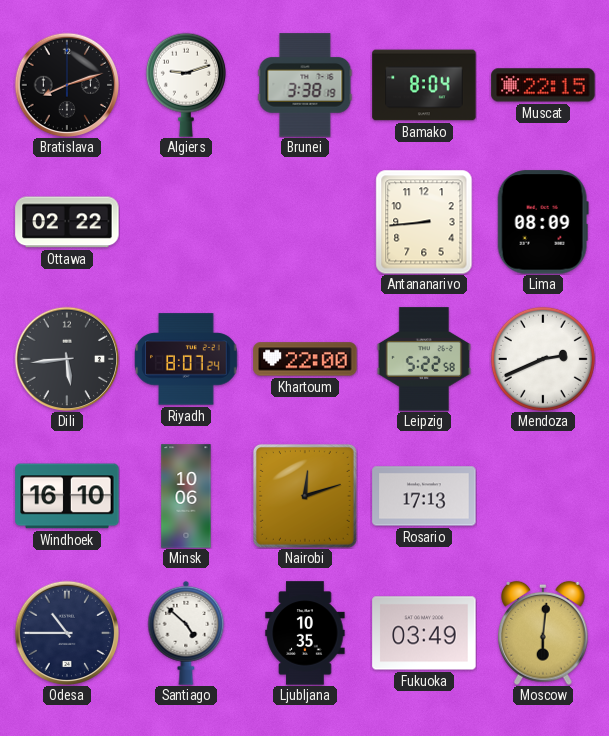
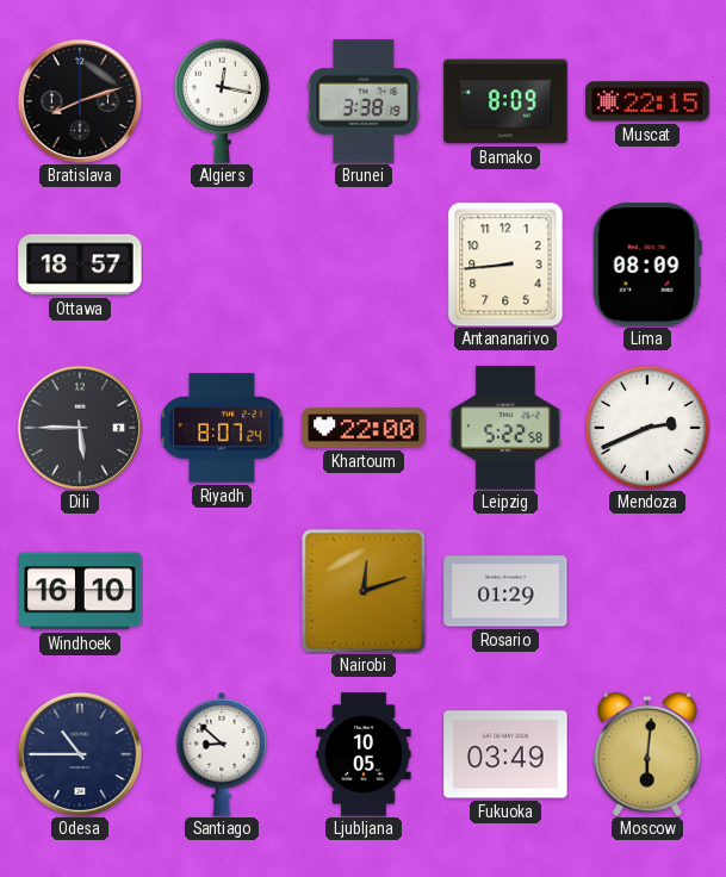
Algiers: 9:12 -> 12:17 (222, 101)
Bamako: 8:04 -> 8:09 (505, 101)
Ottawa: 02:22 -> 18:57 (80, 265)
Dili: 5:44 -> 5:45 (80, 428)
Minsk: 10:06 -> none (186, 496)
Rosario: 17:13 -> 01:29 (505, 591)
Santiago: 4:52 -> 8:52 (222, 754)
Ljubljana: 10:35 -> 10:05 (364, 754)
